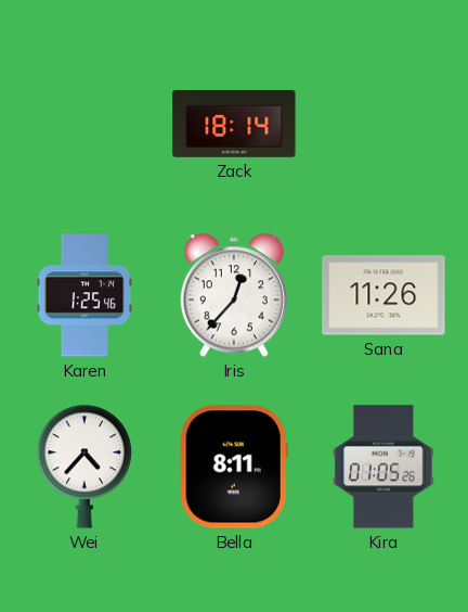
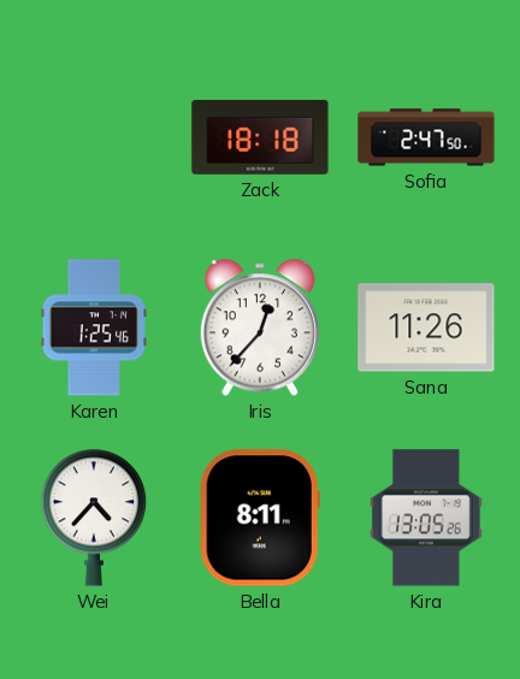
Zack: 18:14 -> 18:18 (260, 137)
Sofia: none -> 2:47 (426, 137)
Kira: 01:05 -> 13:05 (427, 518)
